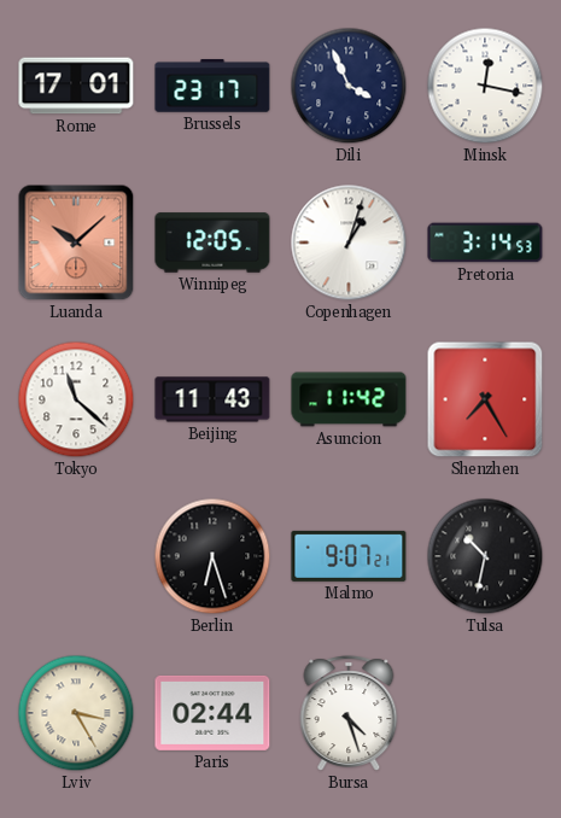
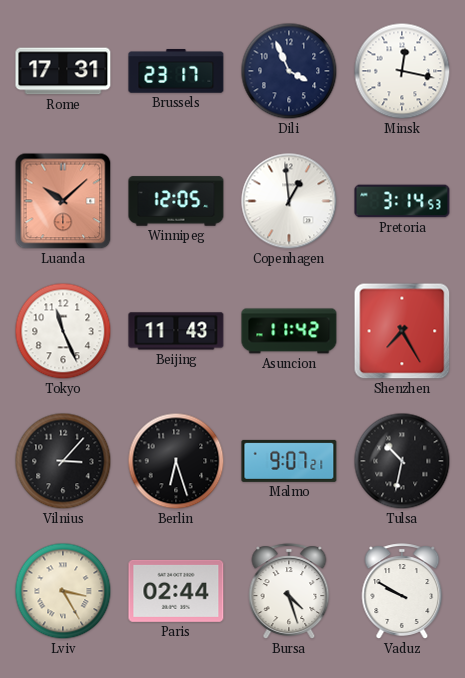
Rome: 17:01 -> 17:31 (63, 71)
Copenhagen: 1:03 -> 12:59 (289, 201)
Tokyo: 11:22 -> 11:26 (63, 331)
Vilnius: none -> 3:07 (63, 461)
Vaduz: none -> 9:50 (402, 591)
